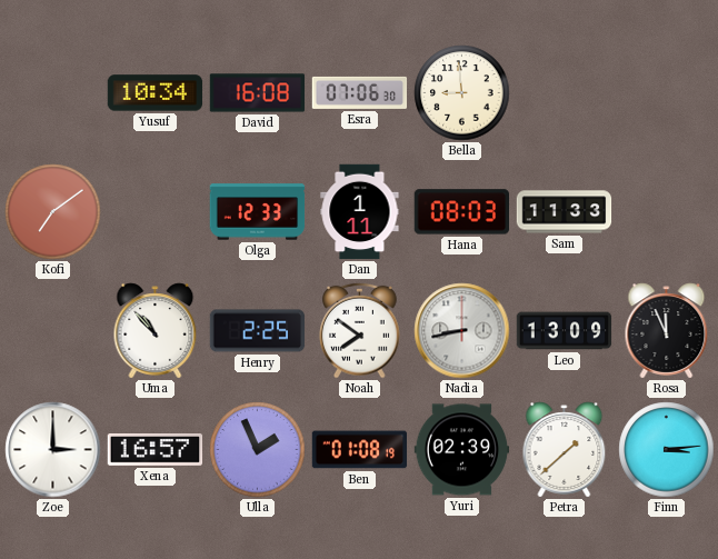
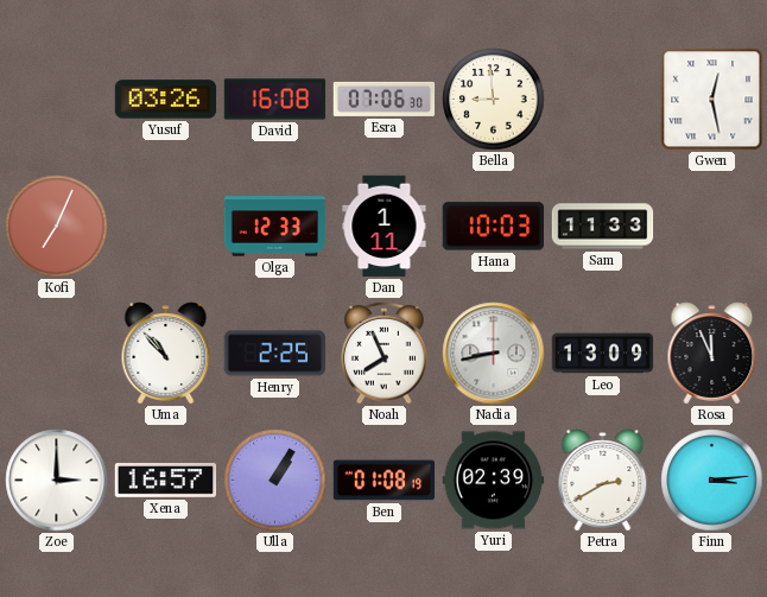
Yusuf: 10:34 -> 03:26 (166, 100)
Gwen: none -> 12:28 (712, 100)
Kofi: 7:09 -> 7:04 (57, 227)
Hana: 08:03 -> 10:03 (493, 227)
Noah: 7:51 -> 7:56 (385, 353)
Ulla: 1:56 -> 1:05 (275, 481)
Petra: 1:38 -> 2:40 (603, 481)
